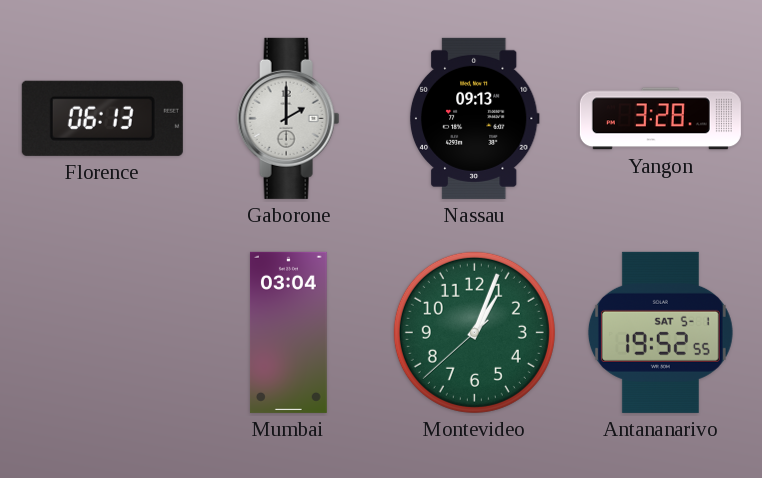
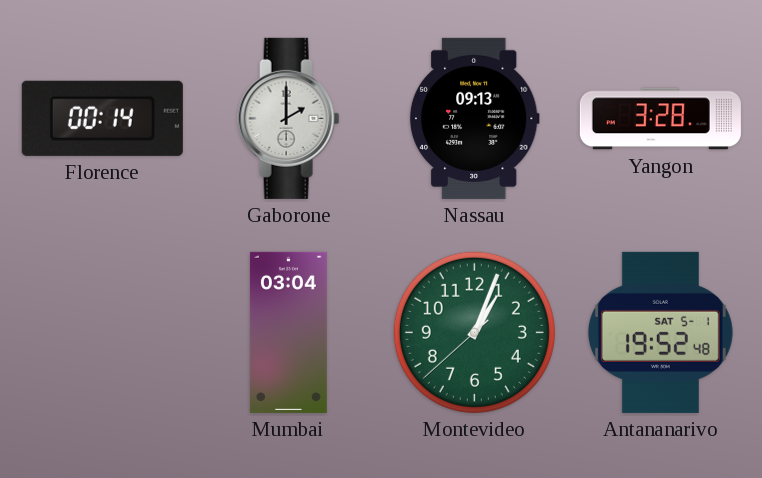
Florence: 06:13 -> 00:14 (102, 118)
Antananarivo: 19:52:55 -> 19:52:48 (660, 332)
